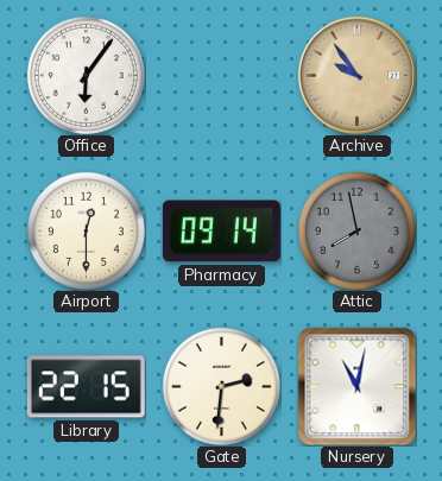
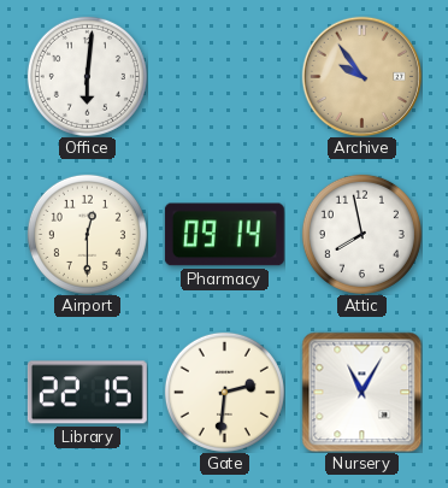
Office: 6:06 -> 6:01 (87, 76)
Attic dial: grey -> white (361, 234)
Nursery: 11:02 -> 11:05 (361, 392)
